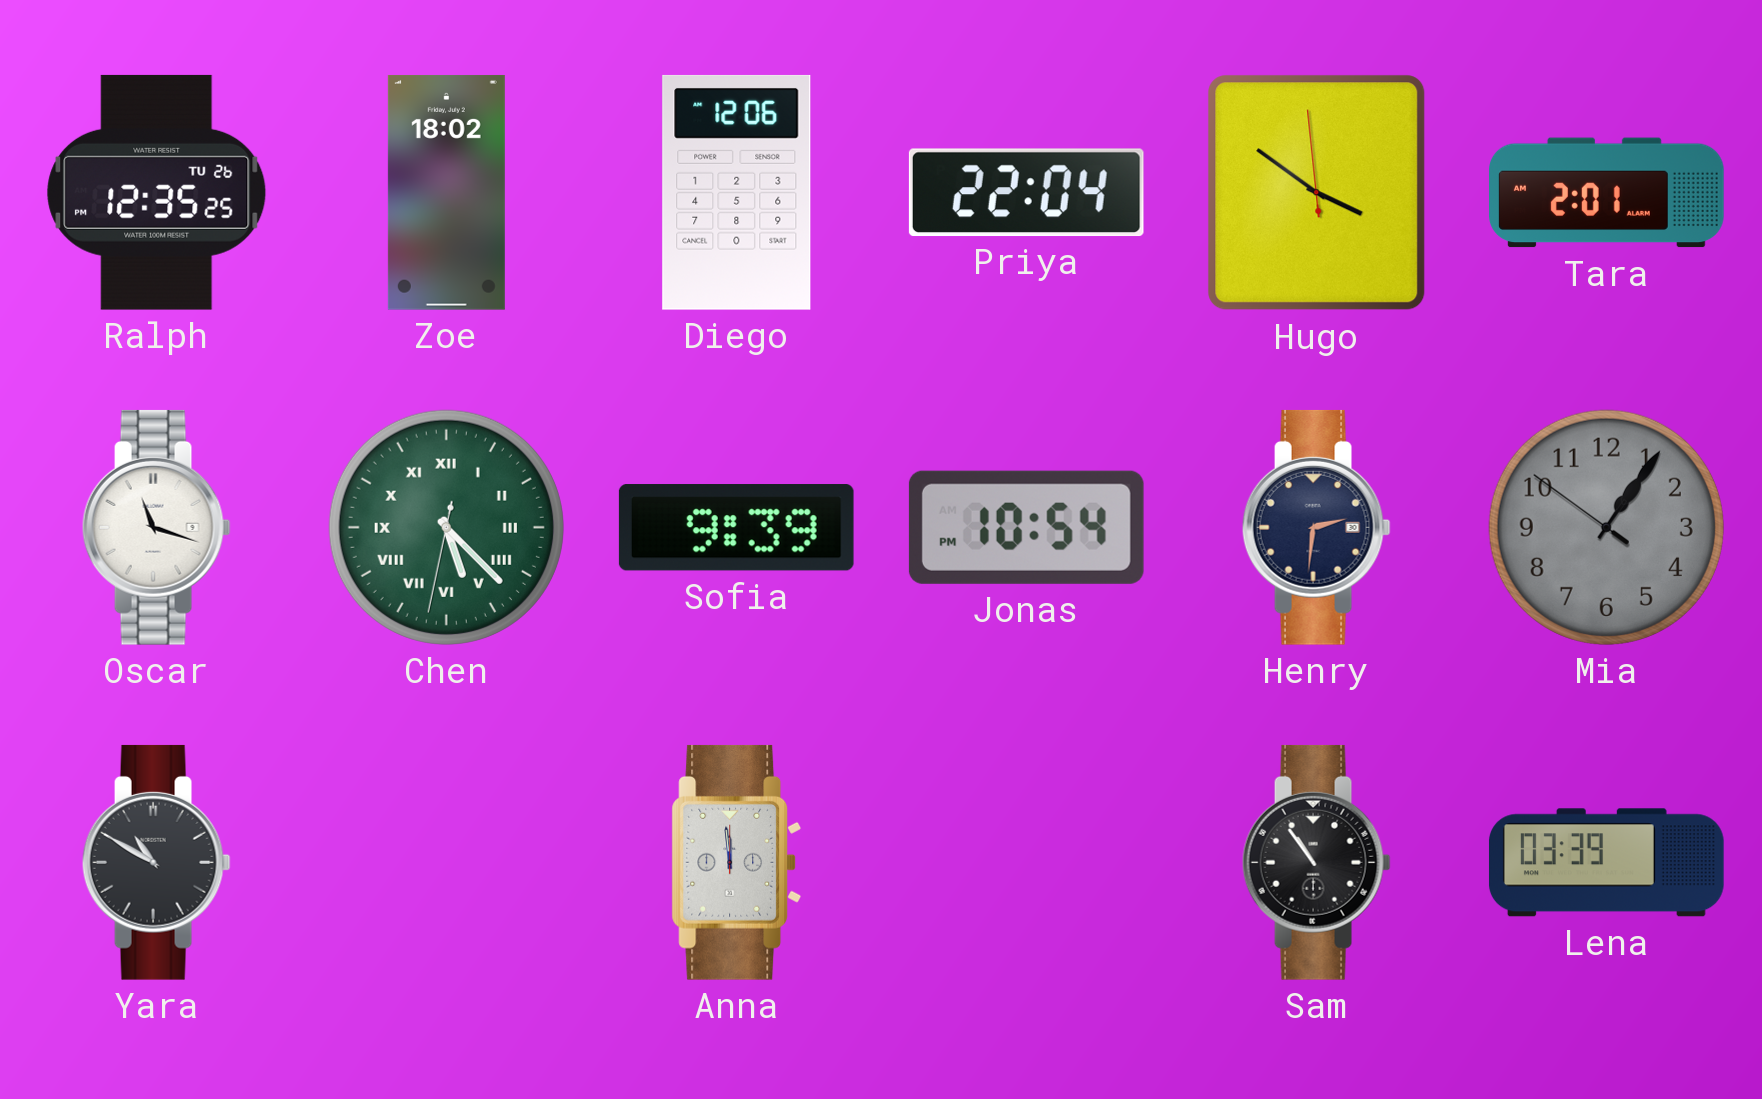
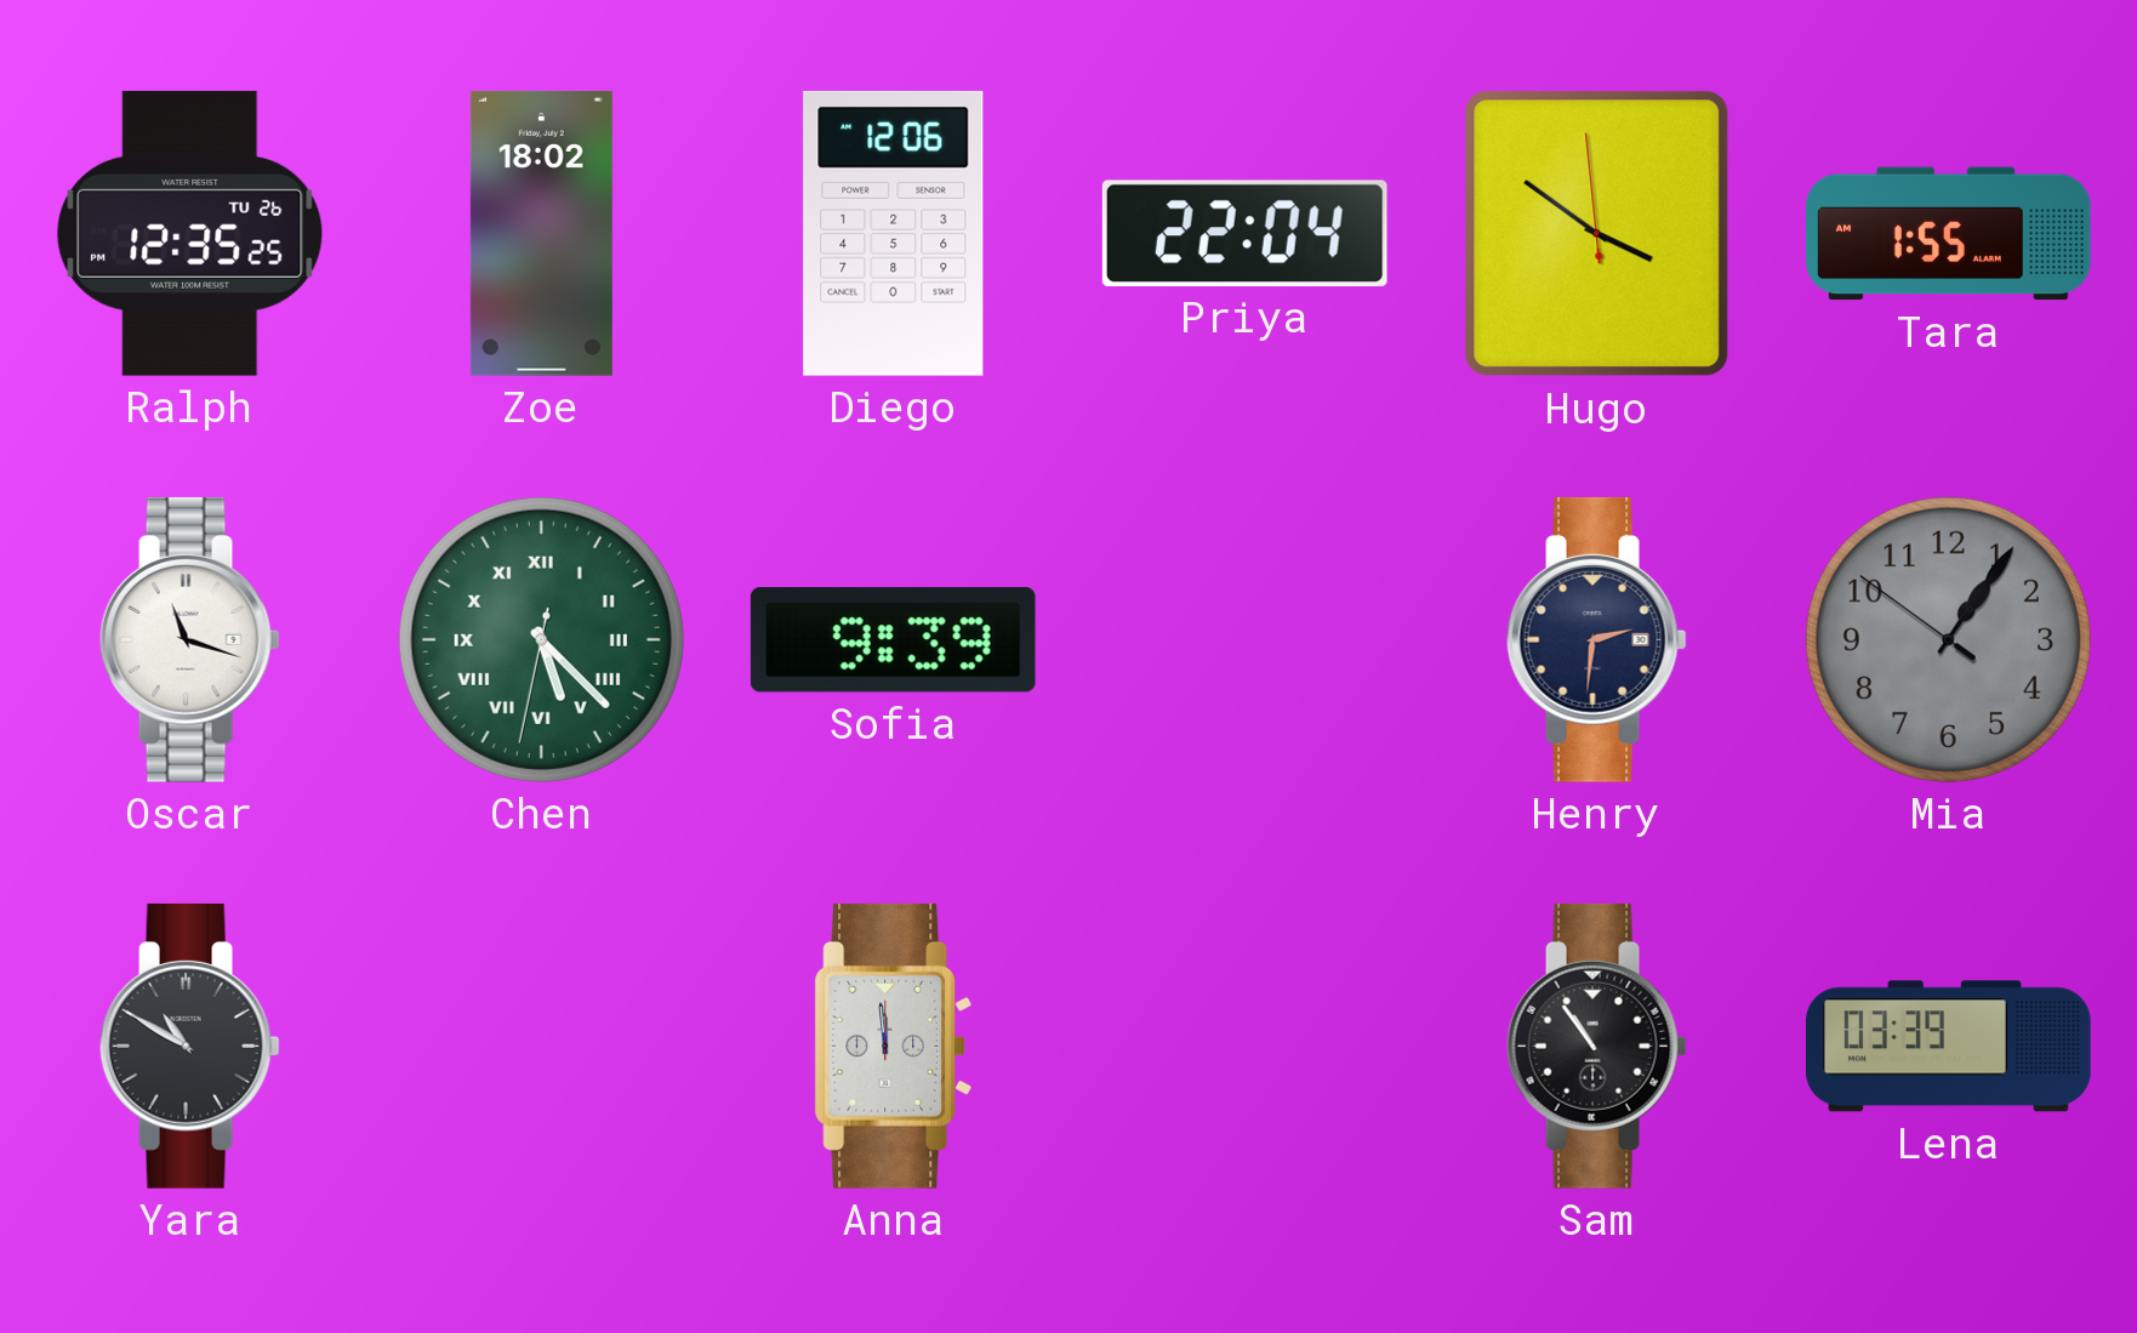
Tara: 2:01 -> 1:55 (1949, 234)
Jonas: 10:54 -> none (1026, 527)
